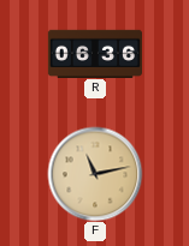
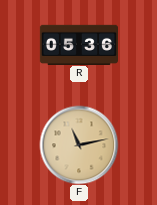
R: 06:36 -> 05:36 (78, 44)
